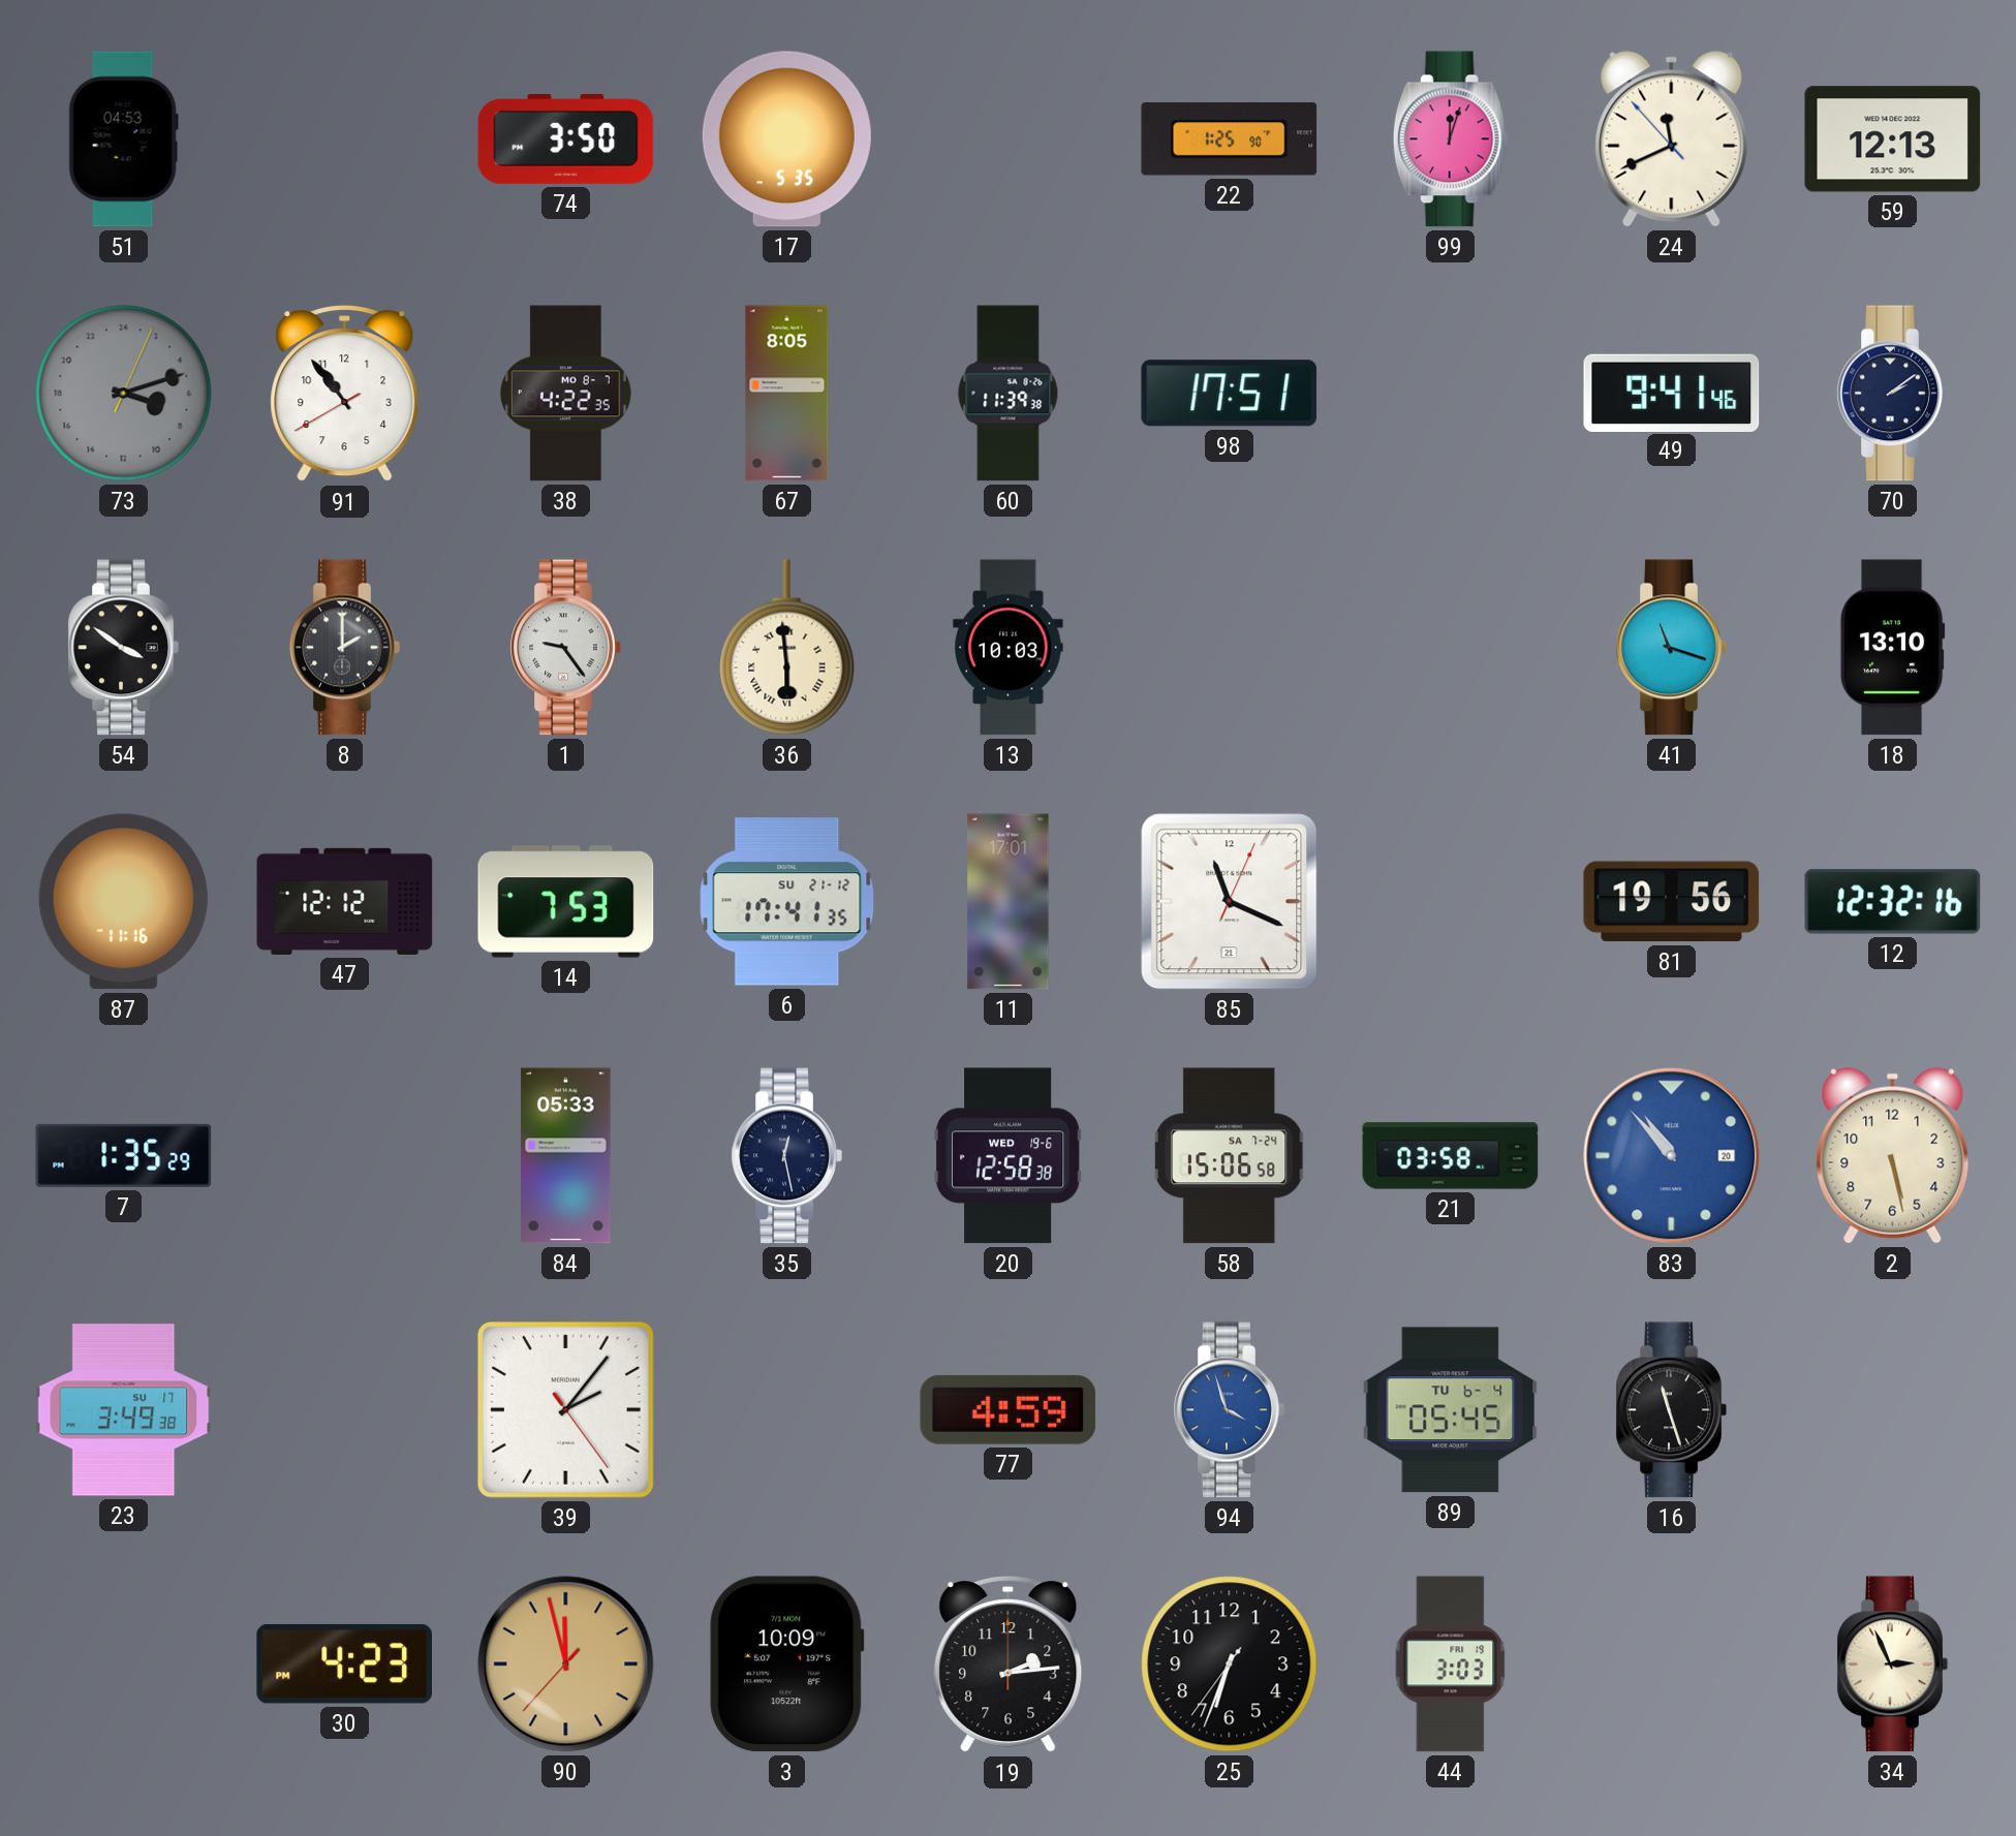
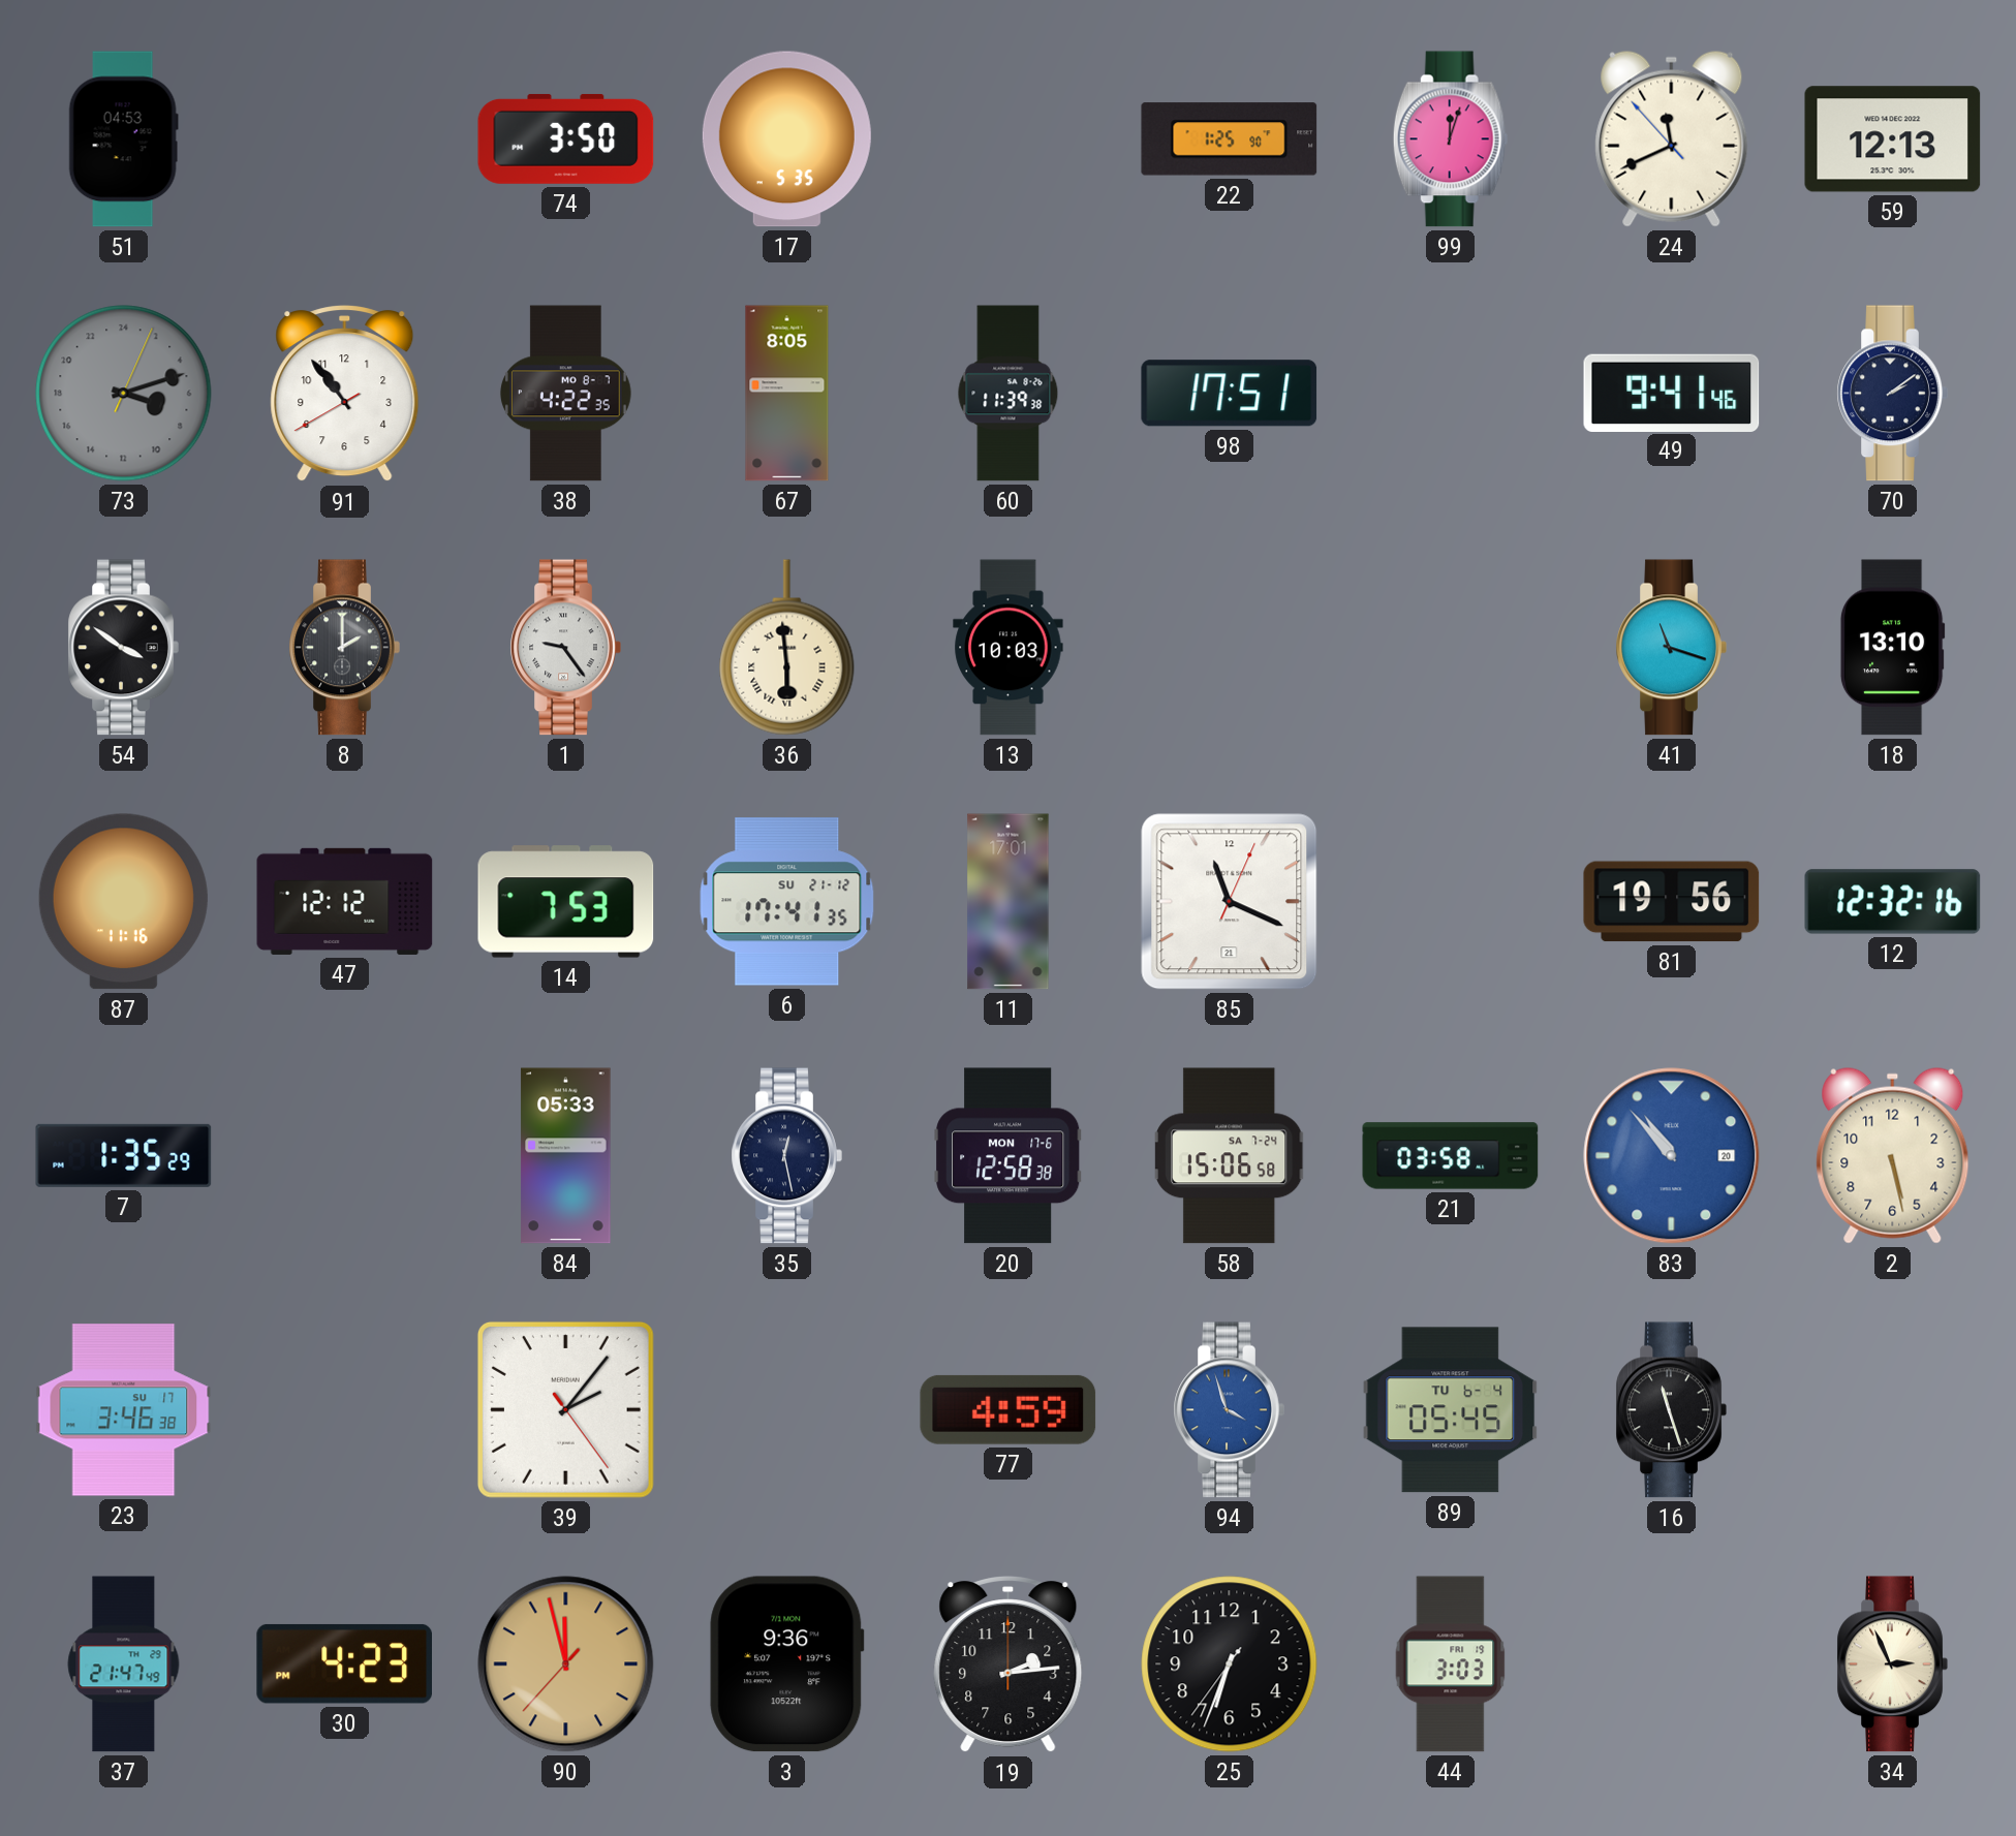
20 date: WED 19-6 -> MON 17-6 (1009, 1156)
23: 3:49 -> 3:46 (124, 1410)
37: none -> 21:47 (124, 1664)
3: 10:09 -> 9:36 (787, 1664)
